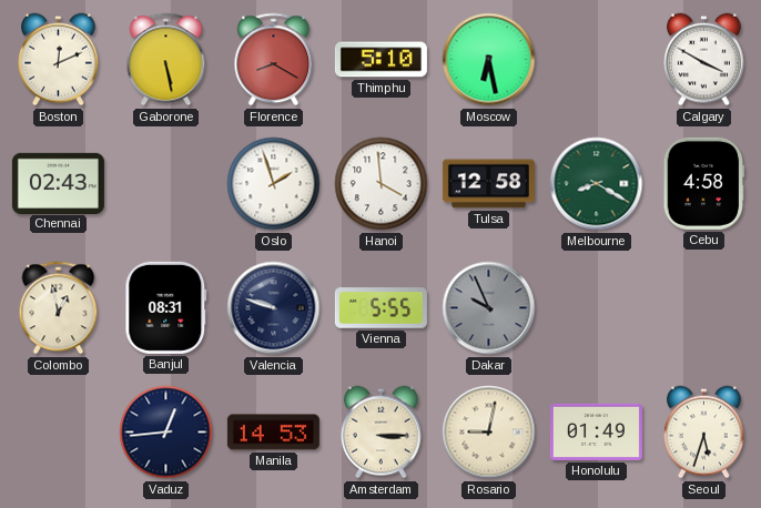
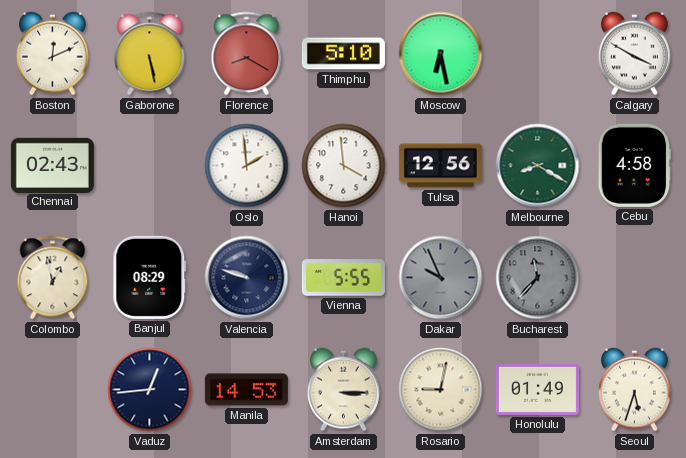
Oslo: 1:57 -> 1:59 (247, 166)
Tulsa: 12:58 -> 12:56 (440, 166)
Banjul: 08:31 -> 08:29 (150, 277)
Bucharest: none -> 11:37 (538, 278)
